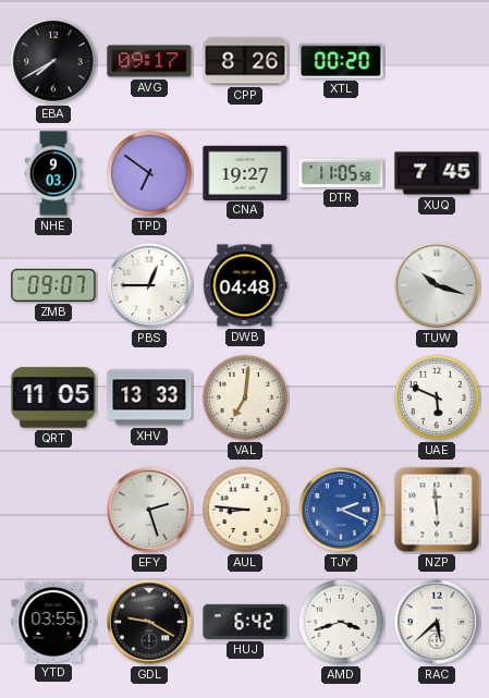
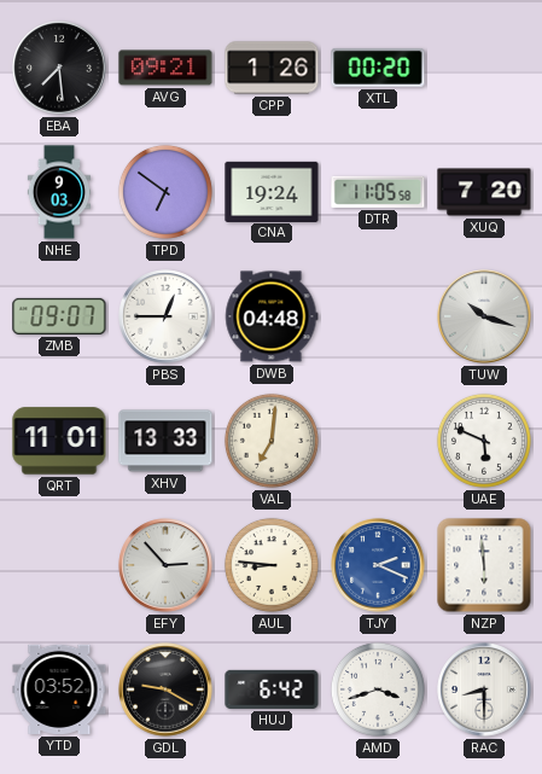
EBA: 7:40 -> 7:29 (59, 68)
AVG: 09:17 -> 09:21 (165, 68)
CPP: 8:26 -> 1:26 (272, 68)
CNA: 19:27 -> 19:24 (272, 191)
XUQ: 7:45 -> 7:20 (484, 192)
QRT: 11:05 -> 11:01 (59, 441)
EFY: 2:27 -> 2:53 (165, 565)
YTD: 03:55 -> 03:52 (59, 689)
RAC: 5:38 -> 8:30 (484, 689)
